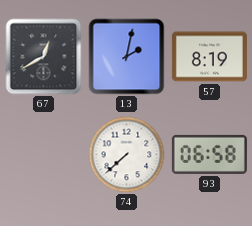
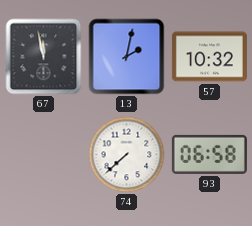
67: 12:40 -> 11:58 (44, 57)
57: 8:19 -> 10:32 (209, 57)
